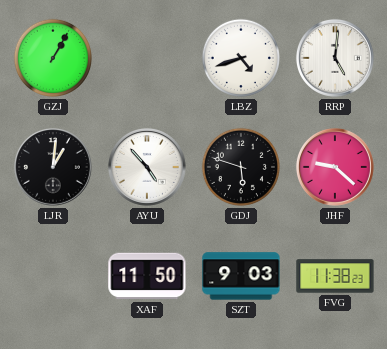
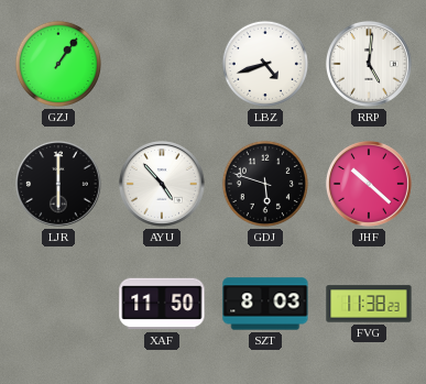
GZJ: 1:05 -> 1:06 (58, 64)
LJR: 1:01 -> 6:00 (58, 184)
JHF: 9:22 -> 10:22 (369, 184)
SZT: 9:03 -> 8:03 (265, 304)
